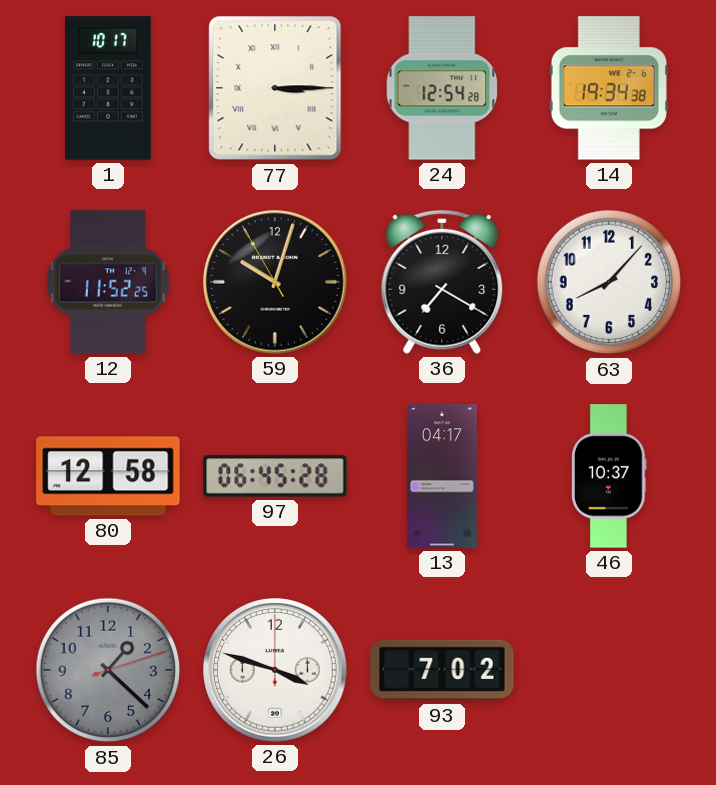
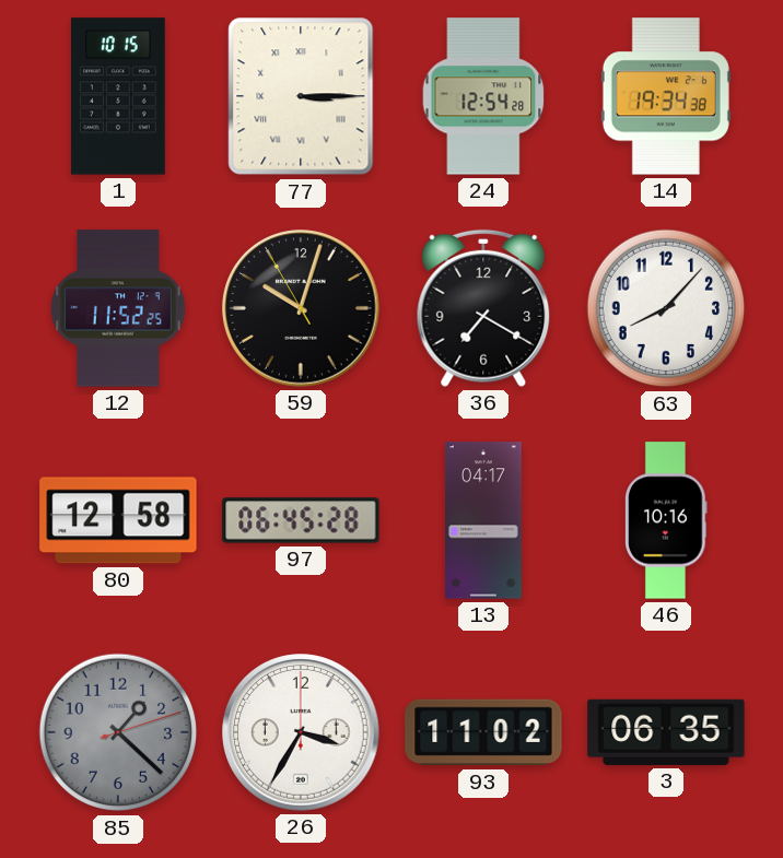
1: 10:17 -> 10:15 (119, 96)
46: 10:37 -> 10:16 (667, 520)
26: 3:48 -> 3:35 (301, 732)
93: 7:02 -> 11:02 (483, 732)
3: none -> 06:35 (666, 732)
